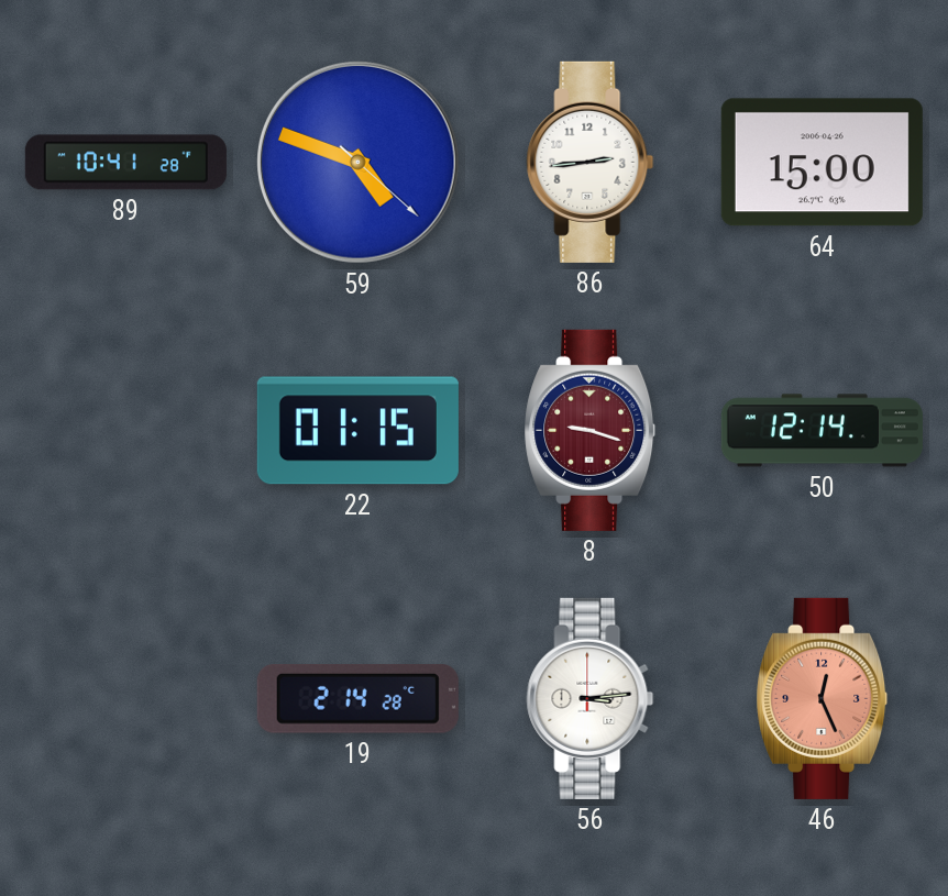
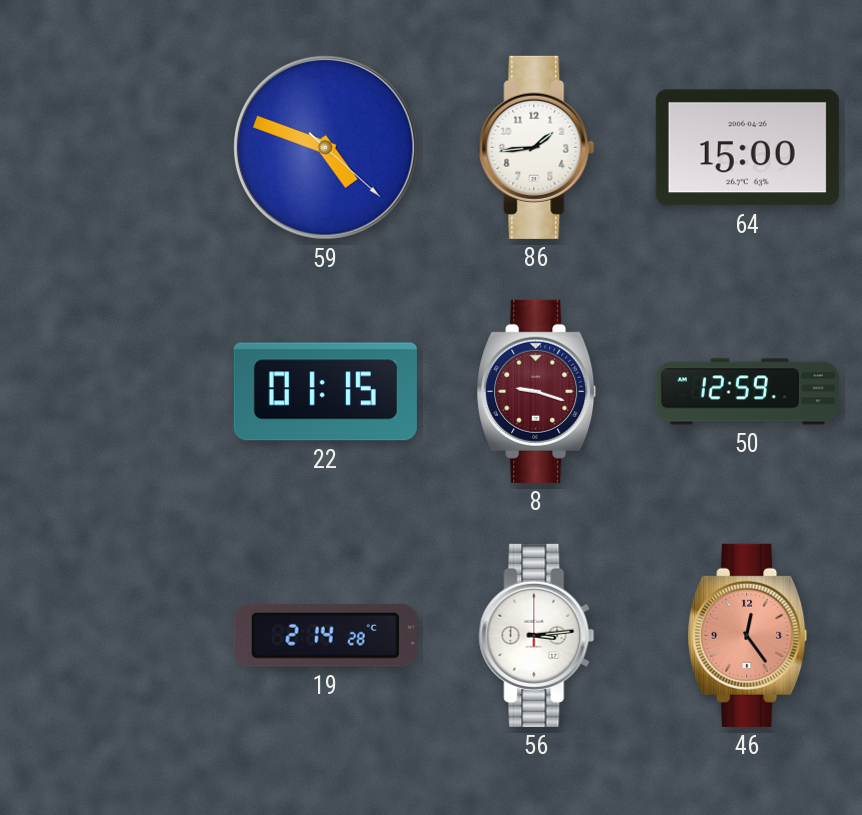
89: 10:41 -> none (125, 163)
86: 2:44 -> 1:44 (537, 147)
50: 12:14 -> 12:59 (747, 392)
46: 12:26 -> 12:24 (748, 635)
